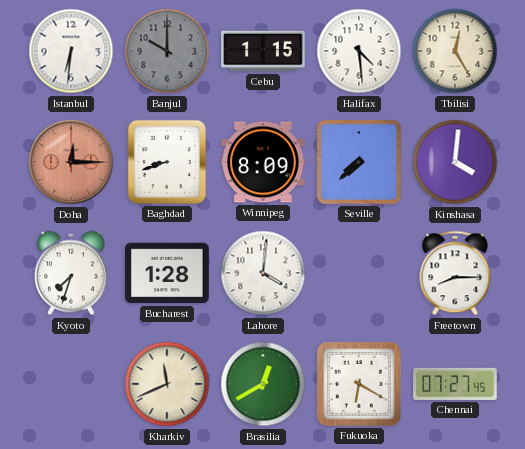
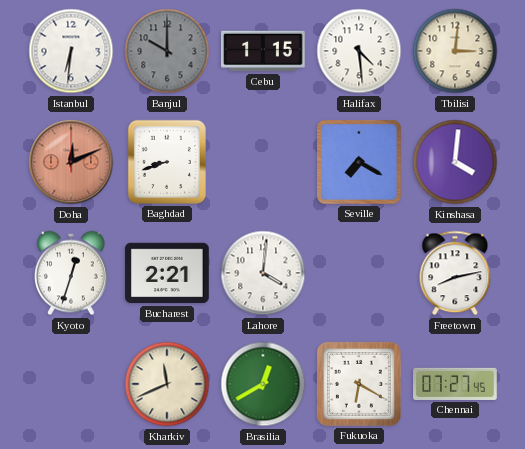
Tbilisi: 12:25 -> 3:01 (455, 51)
Doha: 12:15 -> 12:11 (71, 162)
Winnipeg: 8:09 -> none (263, 162)
Seville: 7:38 -> 7:20 (360, 163)
Kyoto: 7:33 -> 12:33 (72, 273)
Bucharest: 1:28 -> 2:21 (167, 273)
Freetown: 8:15 -> 8:13 (455, 273)
